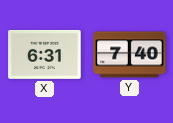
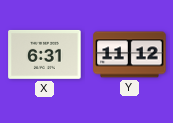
Y: 7:40 -> 11:12 (130, 55)
